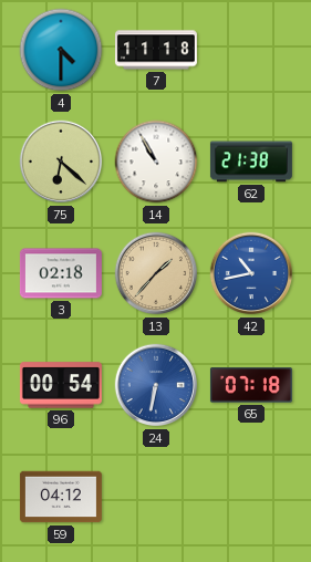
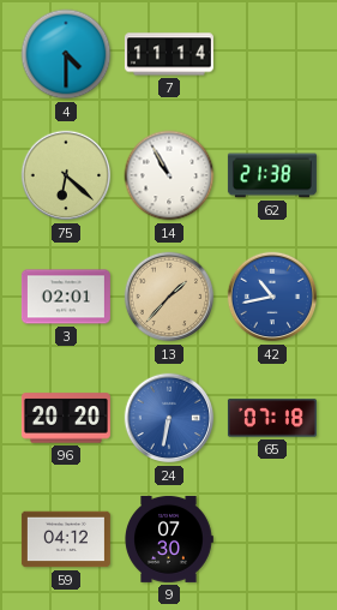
7: 11:18 -> 11:14 (169, 54)
3: 02:18 -> 02:01 (66, 297)
96: 00:54 -> 20:20 (66, 418)
9: none -> 07:30 (169, 539)
